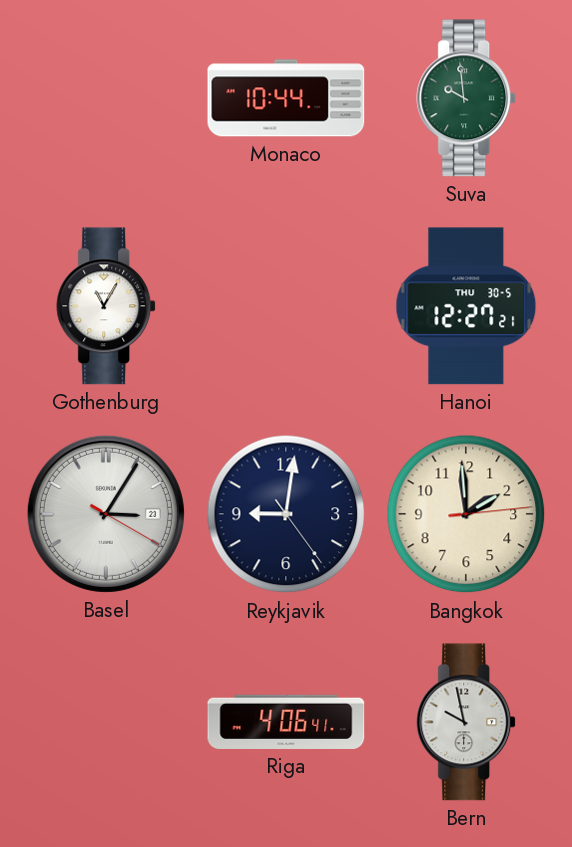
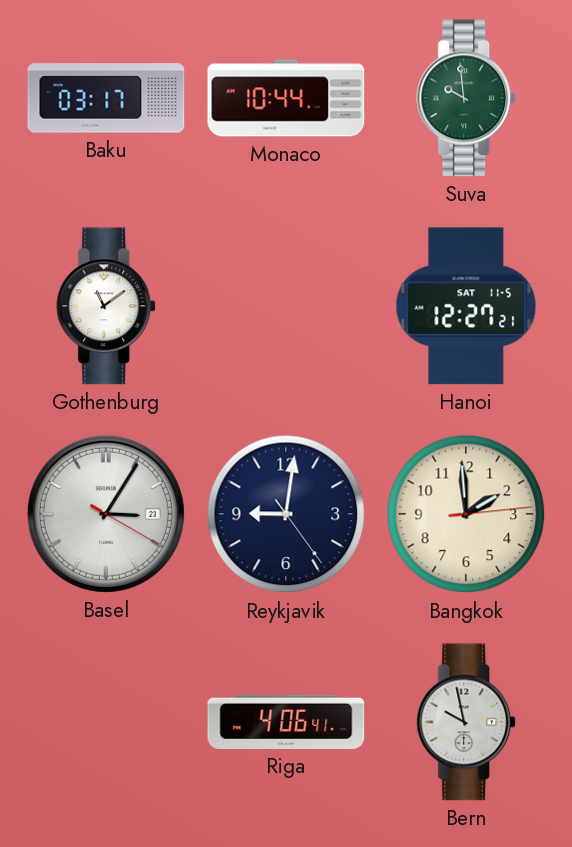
Baku: none -> 03:17 (106, 98)
Gothenburg: 11:05 -> 11:09 (107, 306)
Hanoi date: THU 30-5 -> SAT 11-5 (466, 306)
